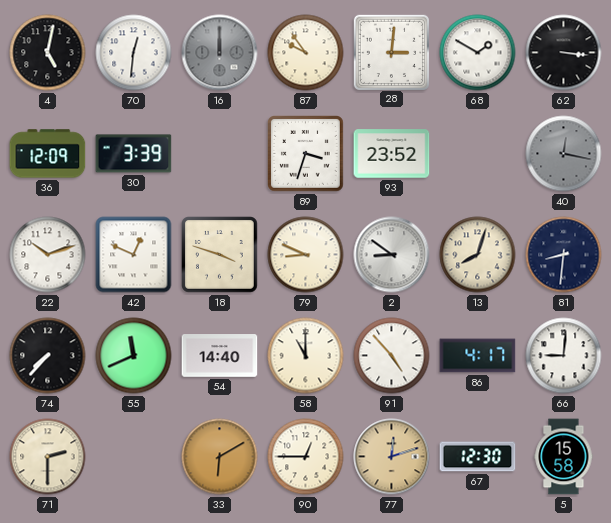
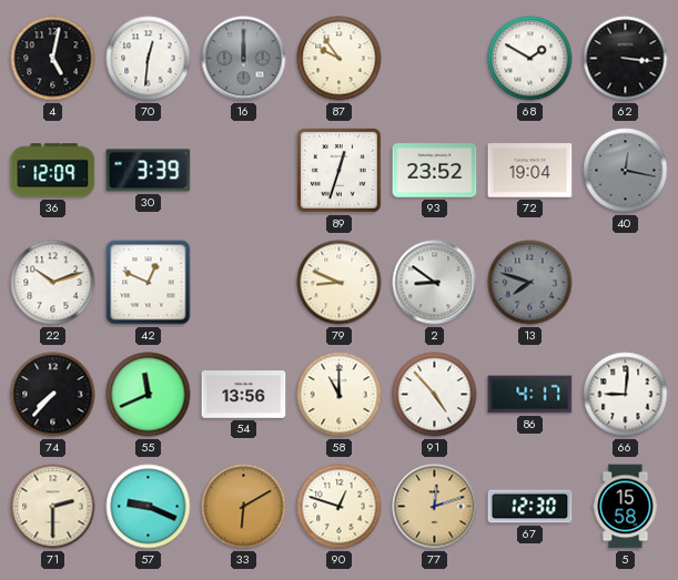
28: 3:01 -> none (391, 52)
89: 3:33 -> 12:33 (340, 171)
72: none -> 19:04 (530, 171)
18: 3:48 -> none (220, 255)
13: 8:03 -> 7:48 (530, 283)
13 dial: cream -> grey (530, 283)
81: 8:31 -> none (564, 255)
54: 14:40 -> 13:56 (244, 395)
57: none -> 9:19 (149, 507)
90: 12:45 -> 12:48 (340, 507)
